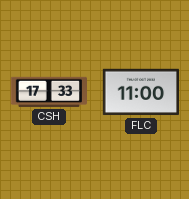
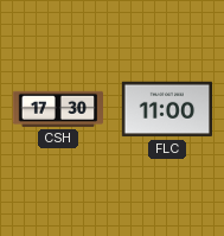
CSH: 17:33 -> 17:30 (58, 109)
